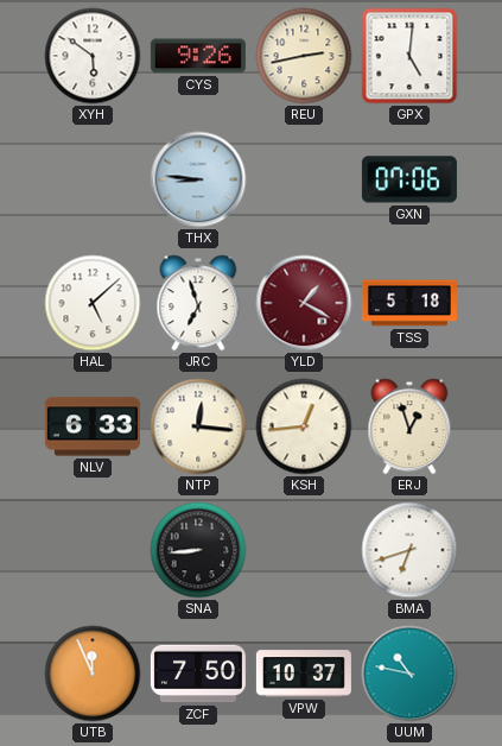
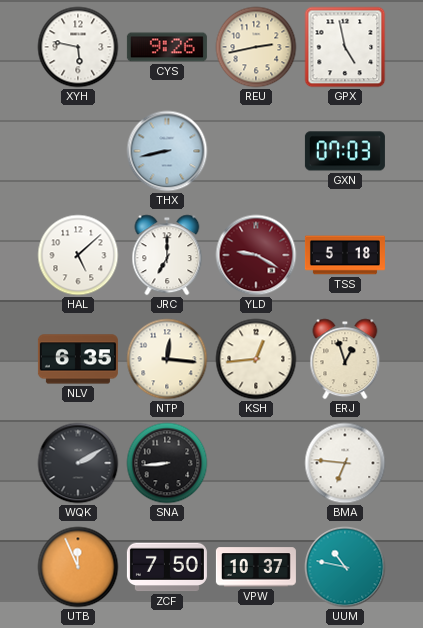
XYH: 5:51 -> 5:47 (78, 47)
GPX: 5:01 -> 4:58 (345, 47)
THX: 8:46 -> 8:43 (167, 151)
GXN: 07:06 -> 07:03 (345, 151)
JRC: 6:57 -> 7:00 (167, 255)
YLD: 1:20 -> 9:20 (256, 255)
NLV: 6:33 -> 6:35 (78, 359)
WQK: none -> 2:10 (78, 463)
BMA: 6:42 -> 6:46 (345, 463)
